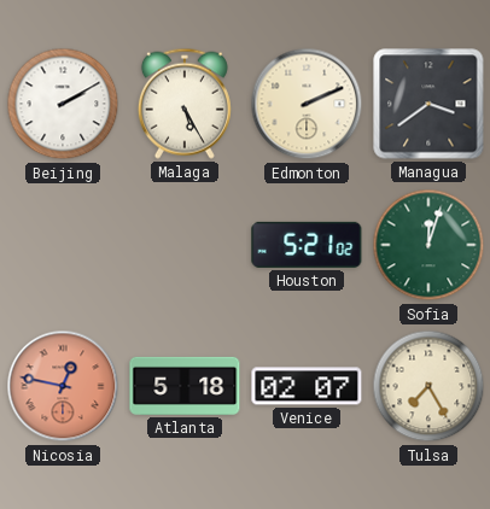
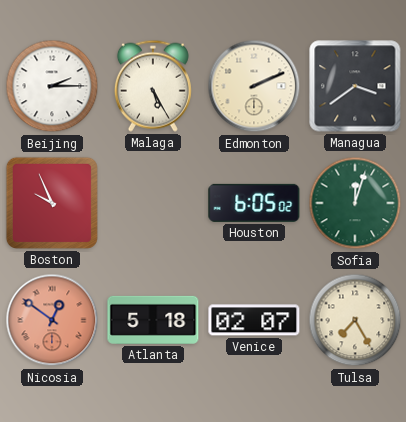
Beijing: 2:10 -> 2:15 (52, 86)
Boston: none -> 9:56 (52, 203)
Houston: 5:21 -> 6:05 (254, 203)
Nicosia: 12:47 -> 12:51 (52, 320)
